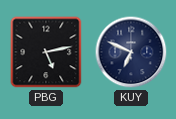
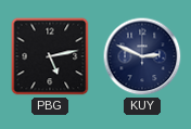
KUY: 6:49 -> 2:49 (142, 56)
